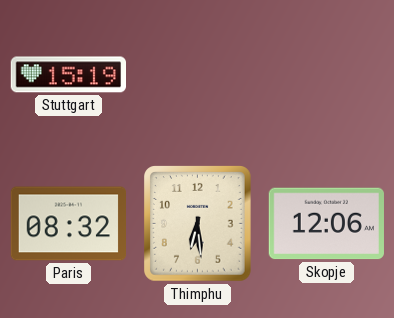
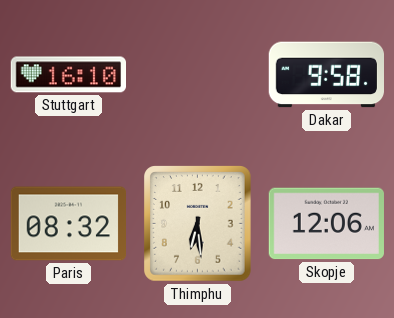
Stuttgart: 15:19 -> 16:10 (68, 75)
Dakar: none -> 9:58 (326, 75)
